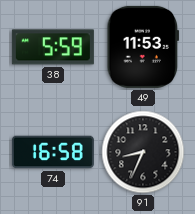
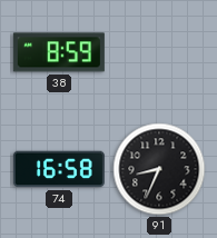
38: 5:59 -> 8:59 (59, 52)
49: 11:53 -> none (143, 47)
